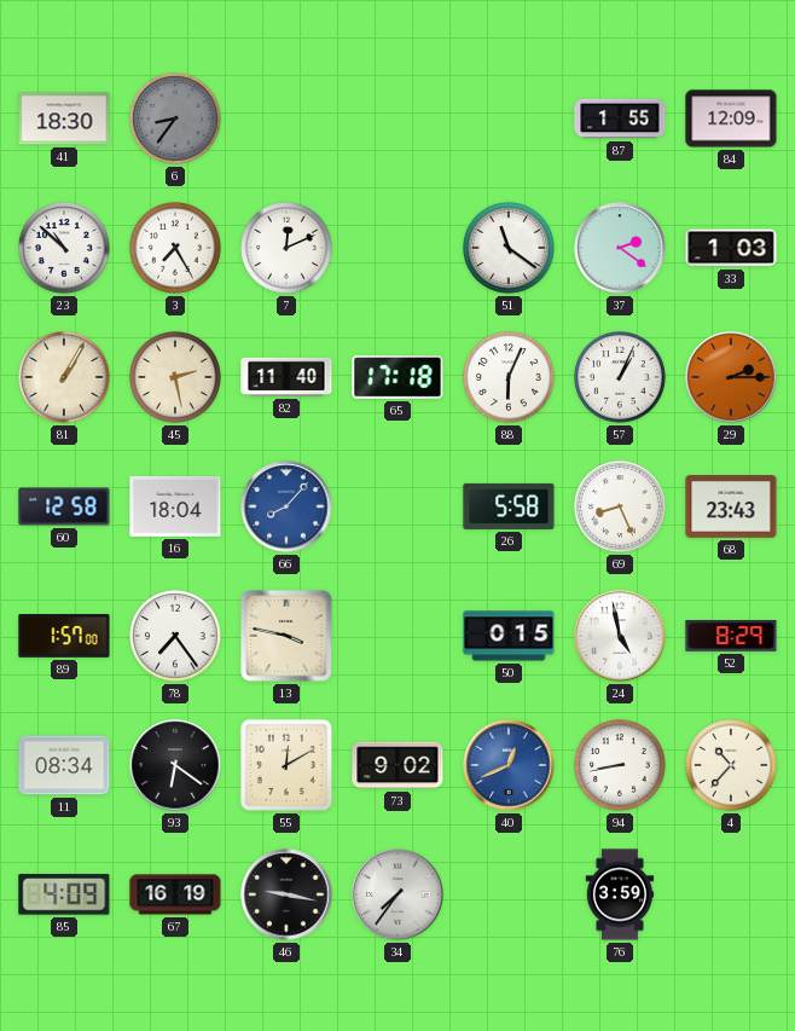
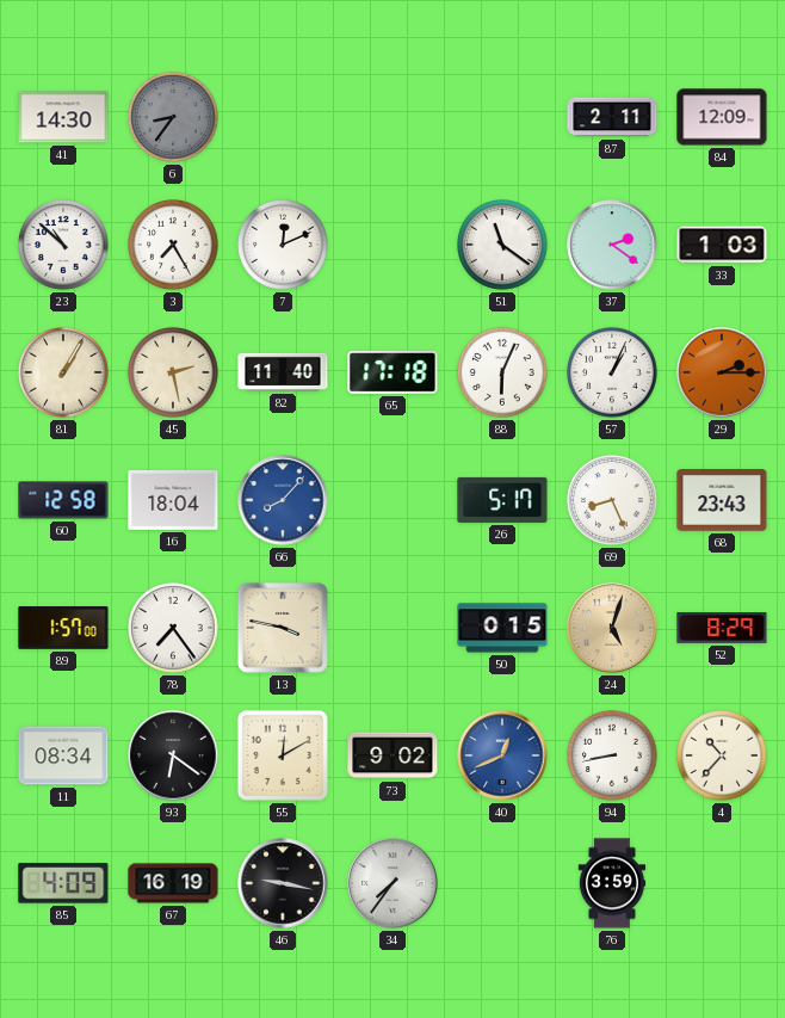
41: 18:30 -> 14:30 (63, 117)
87: 1:55 -> 2:11 (612, 117)
26: 5:58 -> 5:17 (502, 500)
24: 4:58 -> 5:03 (612, 628)
24 dial: white -> champagne (612, 628)
